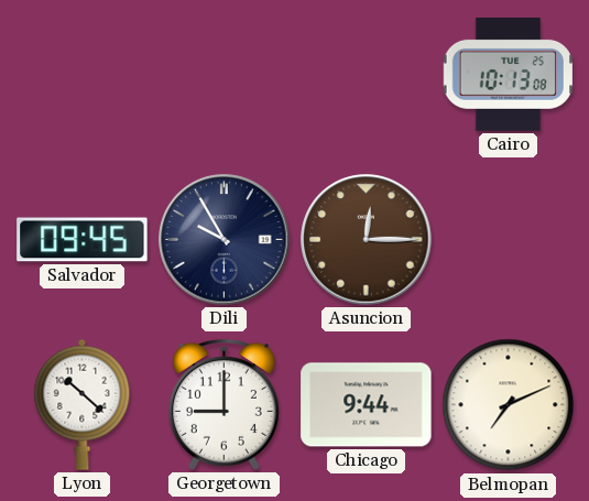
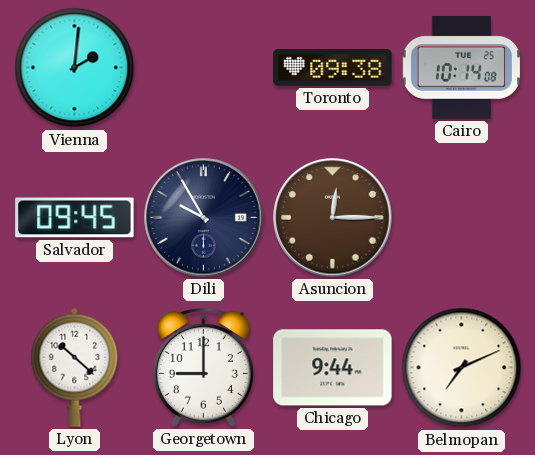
Vienna: none -> 2:01 (75, 68)
Toronto: none -> 09:38 (333, 68)
Cairo: 10:13 -> 10:14 (461, 67)
